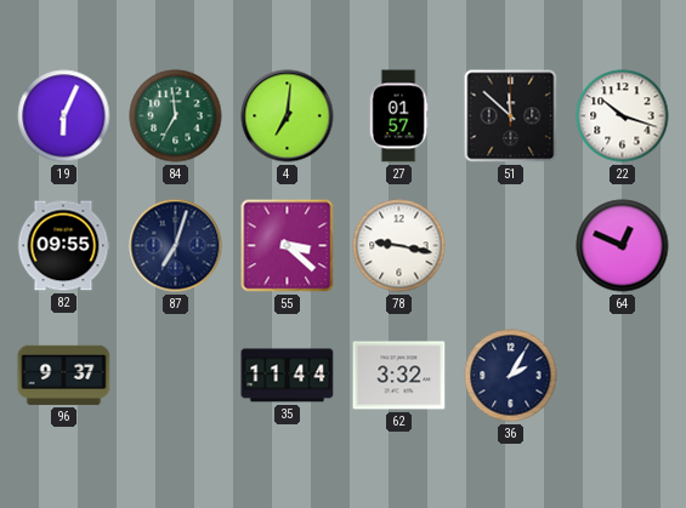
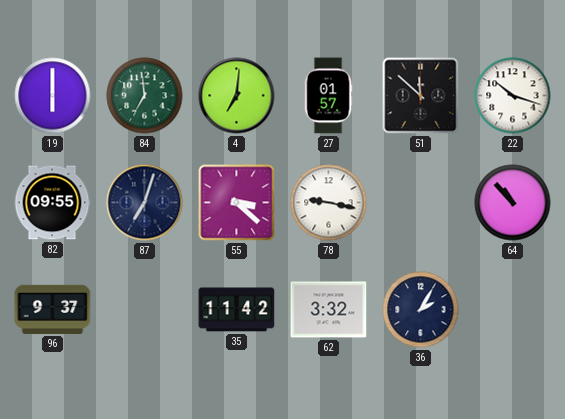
19: 6:04 -> 6:00 (53, 96)
64: 12:49 -> 10:53 (513, 203)
35: 11:44 -> 11:42 (237, 310)
